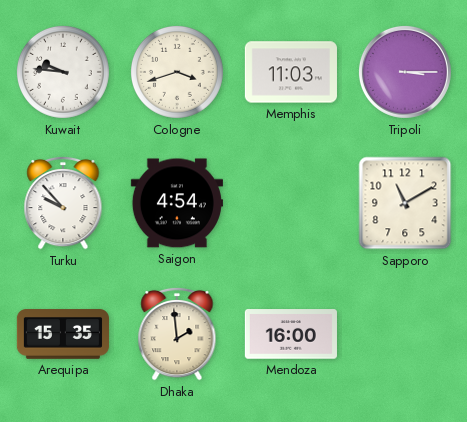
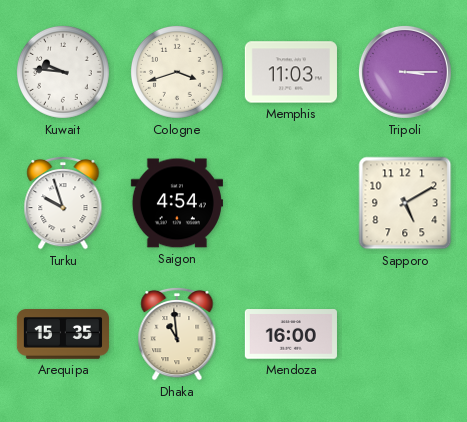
Turku: 9:53 -> 9:57 (63, 203)
Sapporo: 11:10 -> 5:10 (405, 203)
Dhaka: 1:59 -> 10:59 (177, 334)
